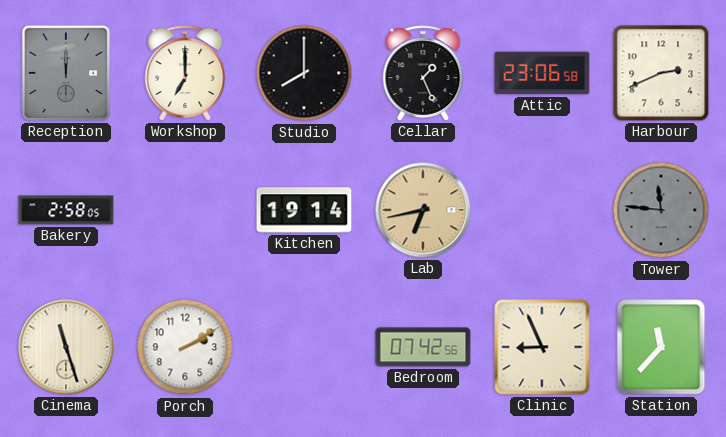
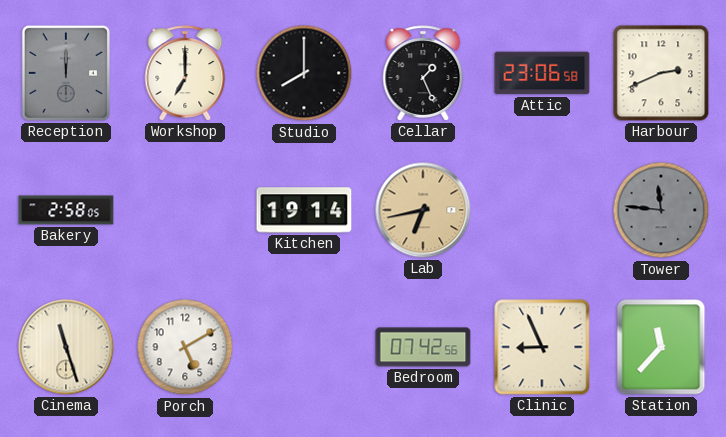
Porch: 2:10 -> 5:10 (185, 347)
